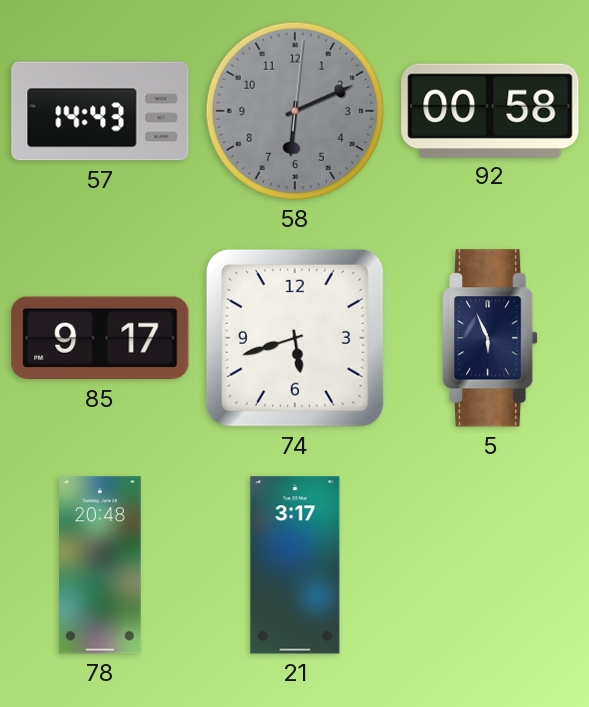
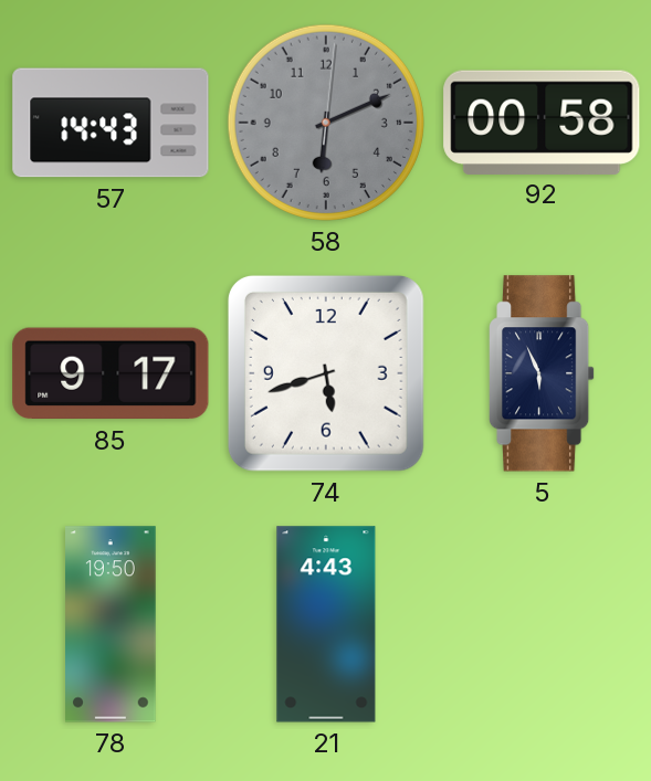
78: 20:48 -> 19:50 (112, 624)
21: 3:17 -> 4:43 (326, 624)
